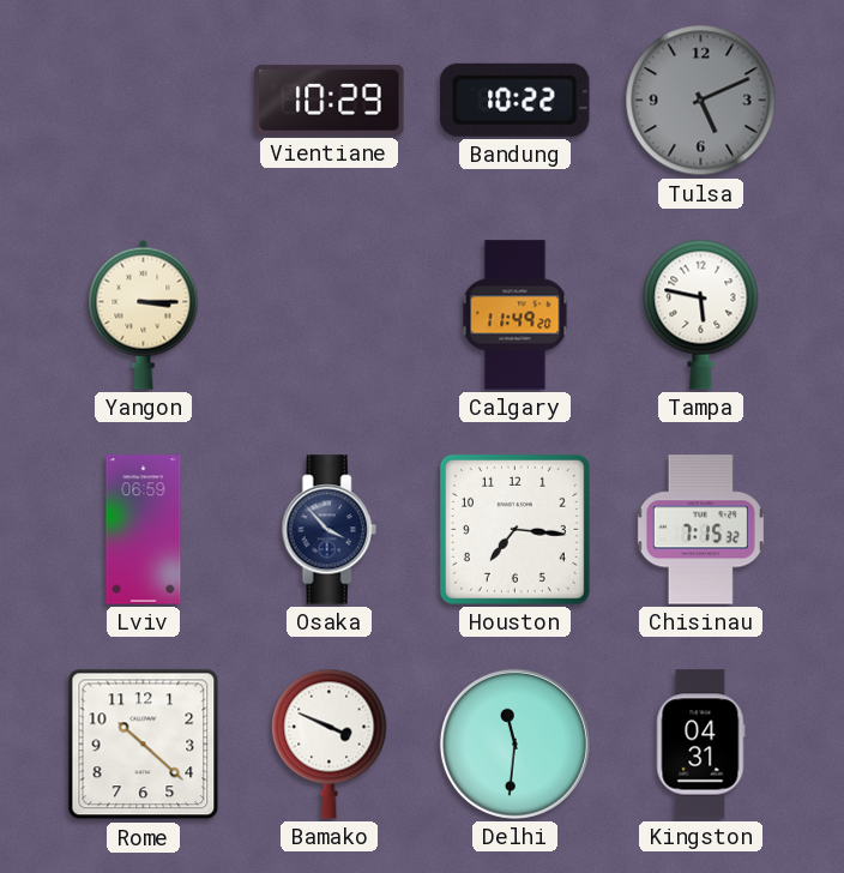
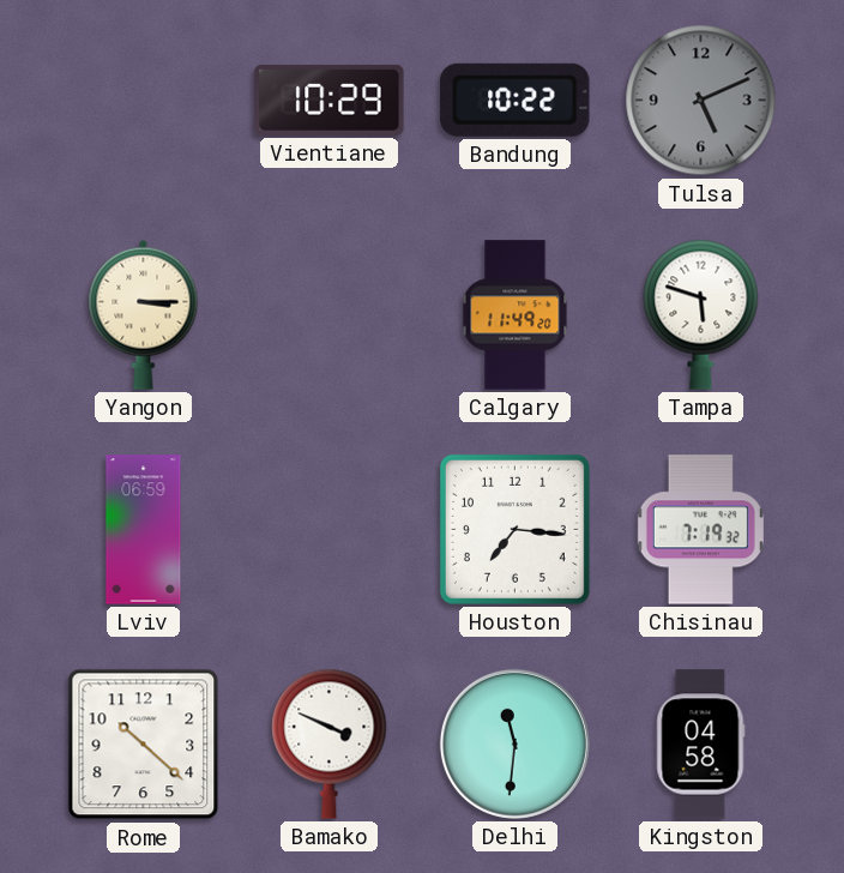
Tampa: 5:47 -> 5:48 (701, 314)
Osaka: 3:53 -> none (328, 530)
Chisinau: 7:15 -> 7:19 (700, 530)
Kingston: 04:31 -> 04:58 (700, 745)
